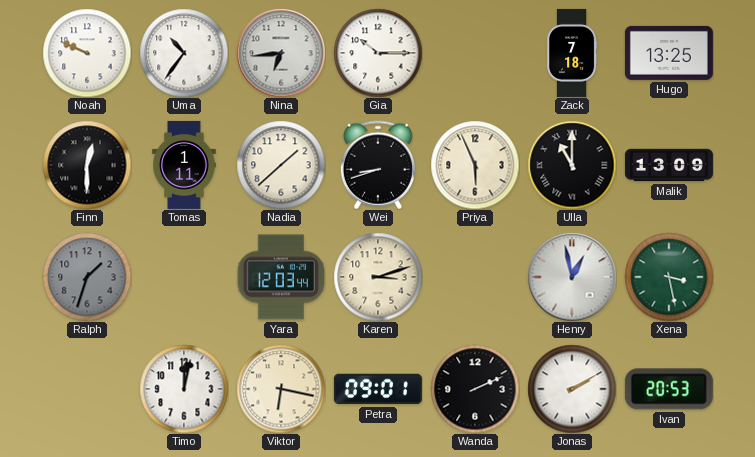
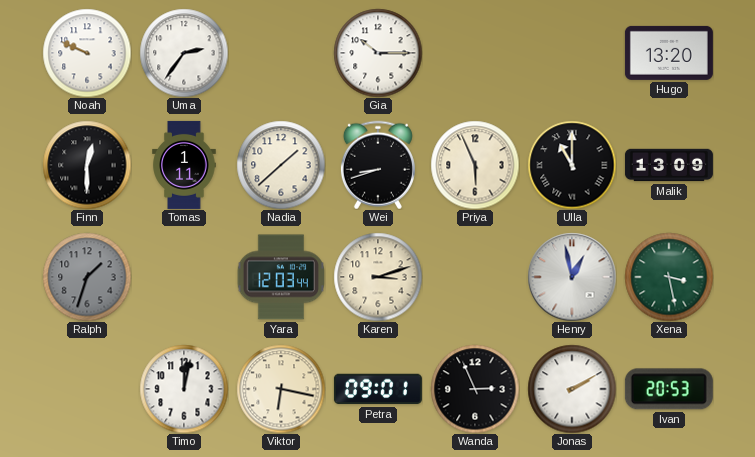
Uma: 10:36 -> 2:36 (184, 53)
Nina: 6:44 -> none (281, 53)
Zack: 7:18 -> none (572, 53)
Hugo: 13:25 -> 13:20 (669, 53)
Wanda: 2:11 -> 2:56 (475, 389)
